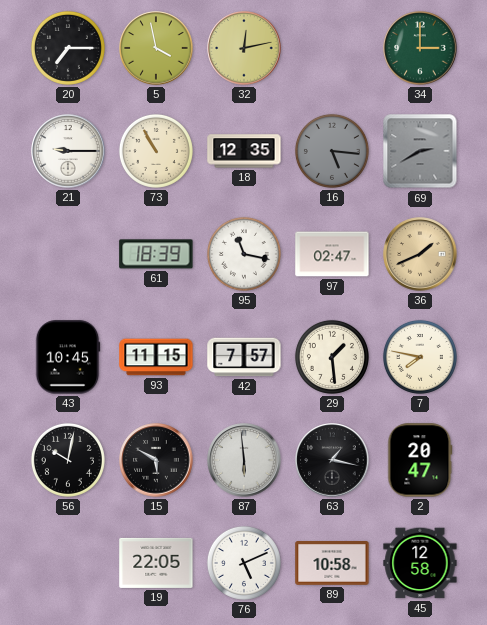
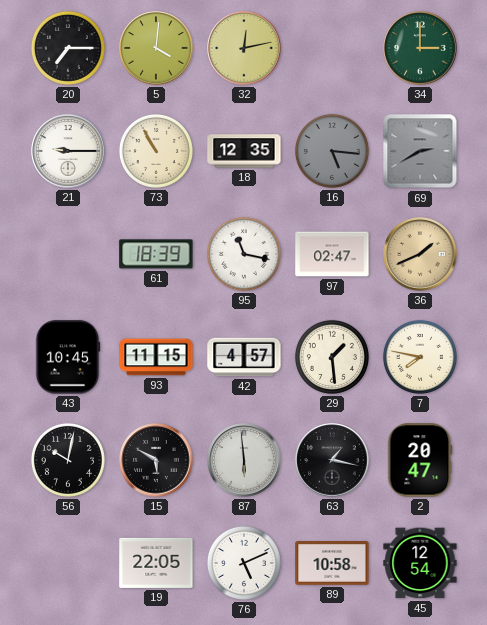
5: 3:58 -> 4:01 (156, 48)
42: 7:57 -> 4:57 (244, 357)
45: 12:58 -> 12:54 (420, 563)
